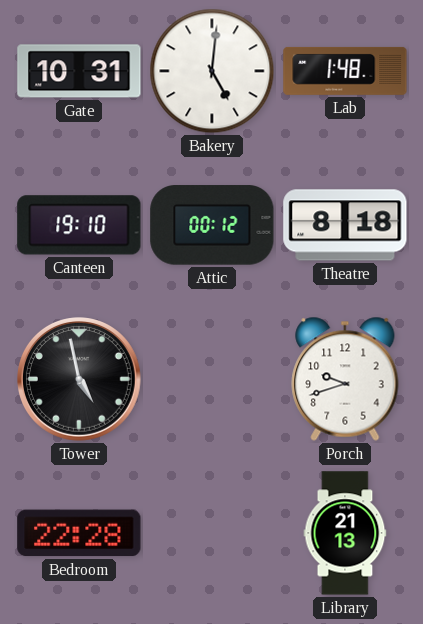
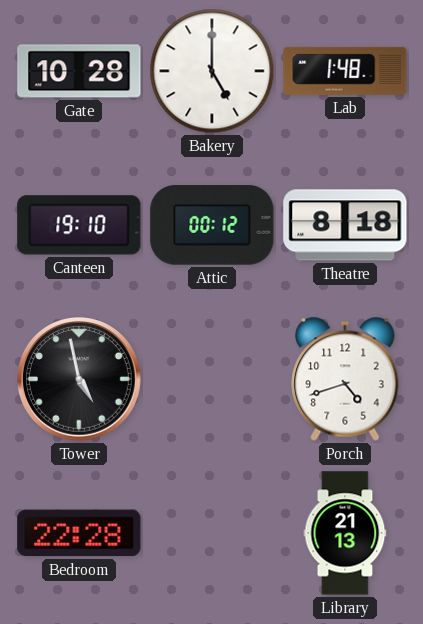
Gate: 10:31 -> 10:28 (79, 71)
Bakery: 5:01 -> 5:00 (212, 71)
Porch: 9:42 -> 4:42 (345, 379)
